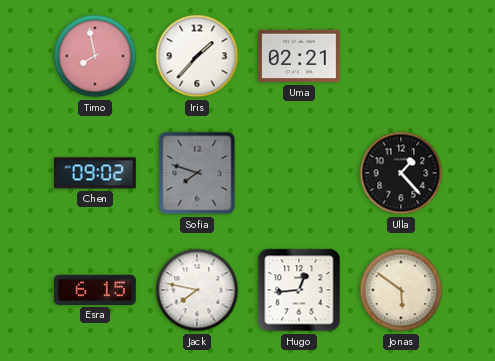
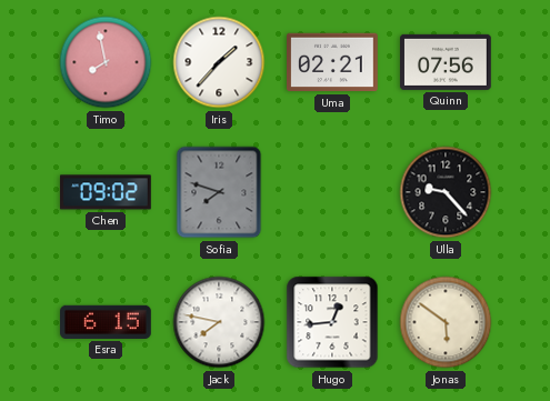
Quinn: none -> 07:56 (447, 62)
Ulla: 1:23 -> 9:23 (446, 192)
